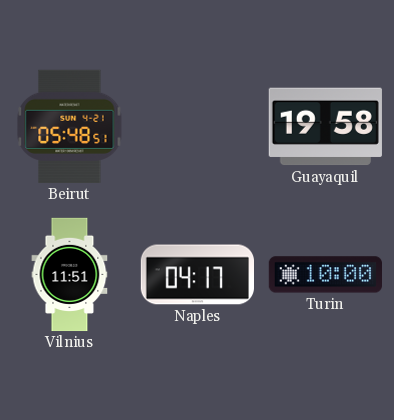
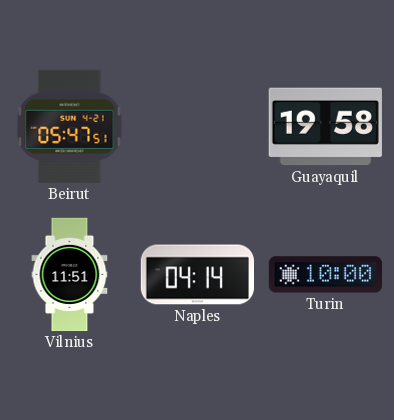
Beirut: 05:48 -> 05:47 (70, 126)
Naples: 04:17 -> 04:14 (197, 275)
